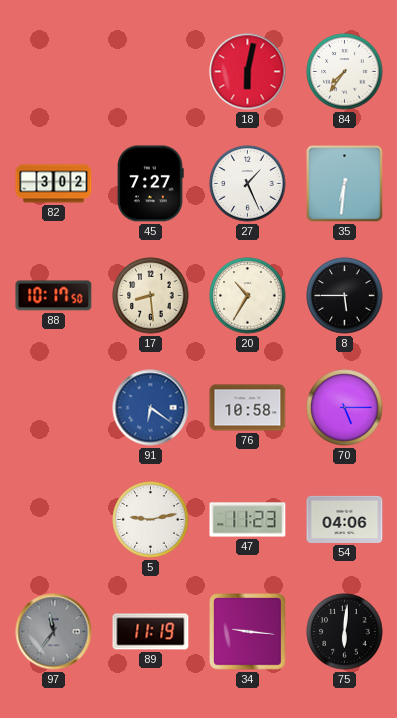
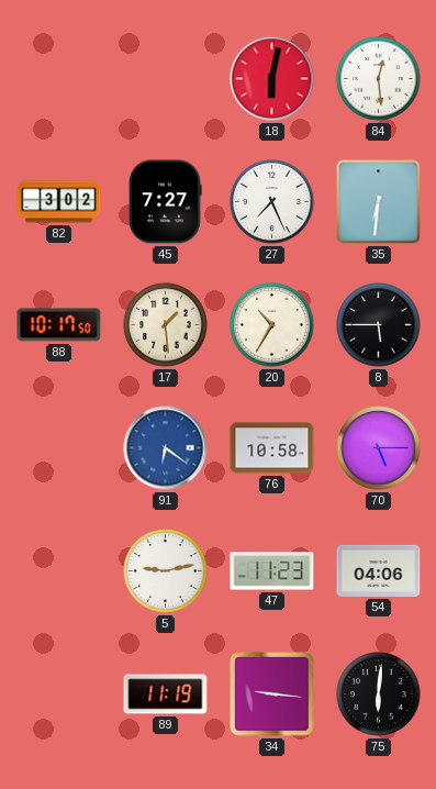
84: 7:36 -> 12:29 (379, 79)
27: 1:26 -> 7:26 (272, 202)
17: 8:29 -> 1:29 (166, 325)
97: 11:36 -> none (54, 632)
